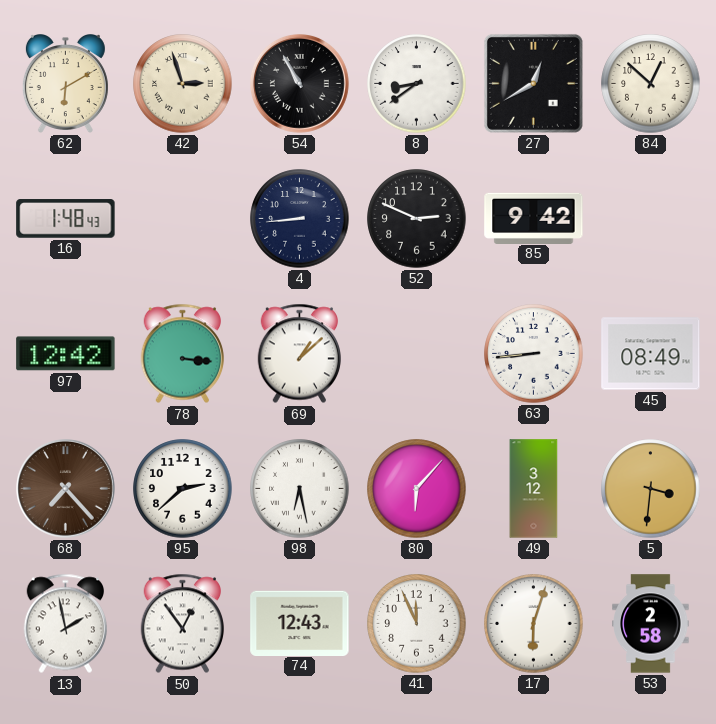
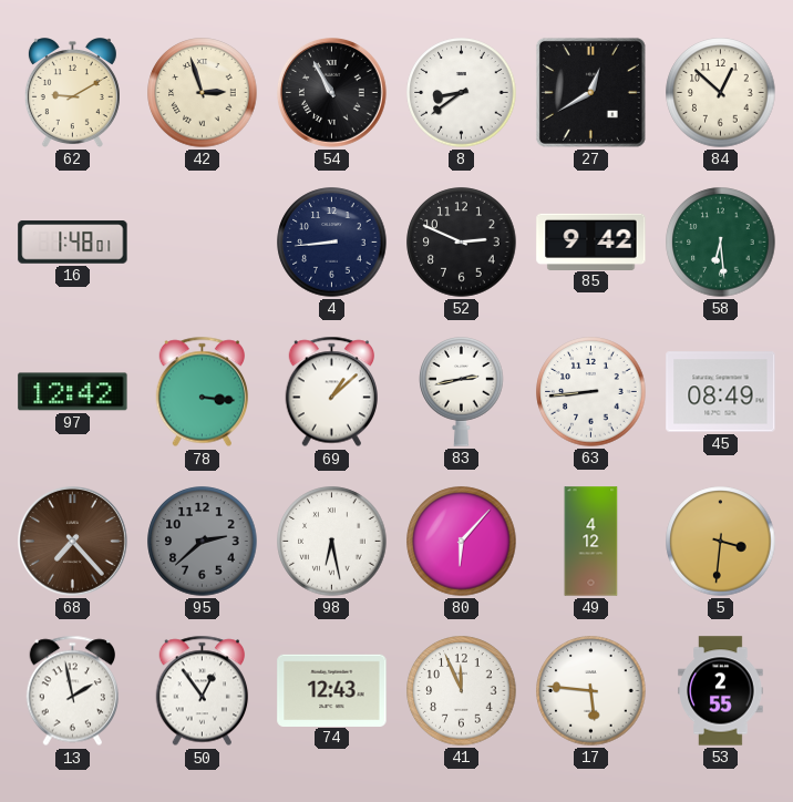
62: 6:10 -> 9:10 (72, 93)
16: 1:48:43 -> 1:48:01 (73, 243)
58: none -> 6:29 (721, 243)
83: none -> 2:43 (462, 392)
95 dial: white -> grey (203, 542)
49: 3:12 -> 4:12 (591, 542)
17: 6:03 -> 5:46 (591, 691)
53: 2:58 -> 2:55 (721, 691)
